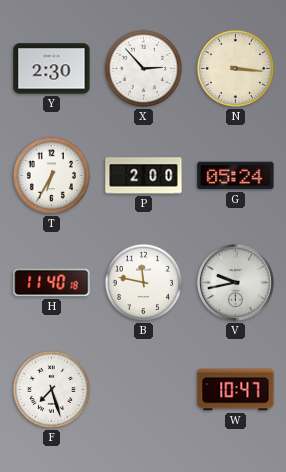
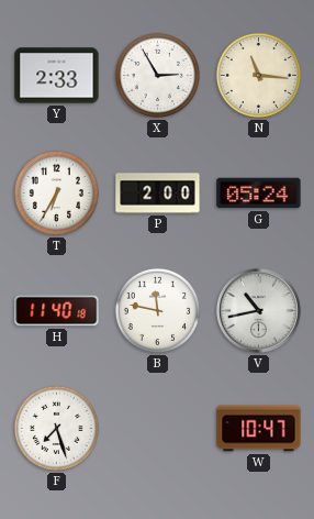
Y: 2:30 -> 2:33 (57, 76)
X: 2:53 -> 2:55 (157, 75)
N: 3:16 -> 11:16 (258, 75)
V: 9:43 -> 10:43 (259, 311)
